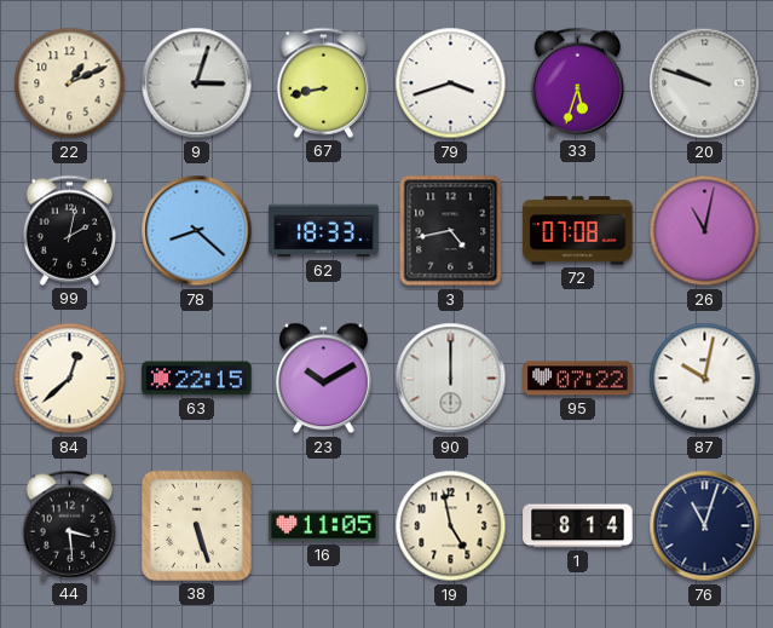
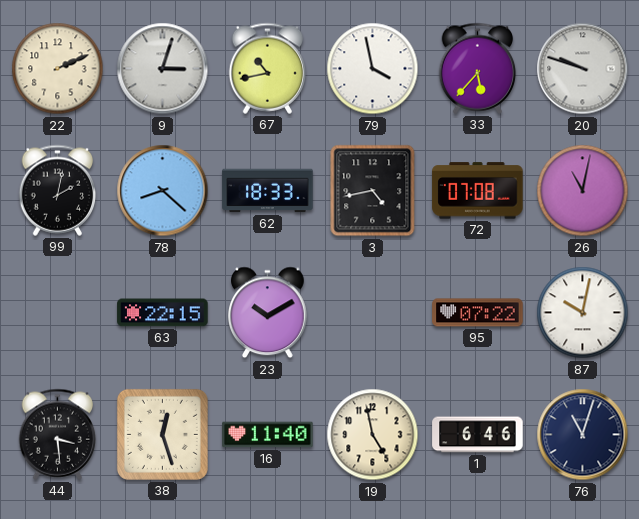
22: 1:11 -> 2:11 (58, 69)
67: 8:43 -> 10:43 (268, 68)
79: 3:42 -> 3:58 (373, 69)
33: 5:33 -> 5:37 (478, 68)
84: 12:38 -> none (70, 379)
90: 12:00 -> none (451, 379)
38: 5:27 -> 12:27 (162, 434)
16: 11:05 -> 11:40 (268, 435)
1: 8:14 -> 6:46 (478, 435)
